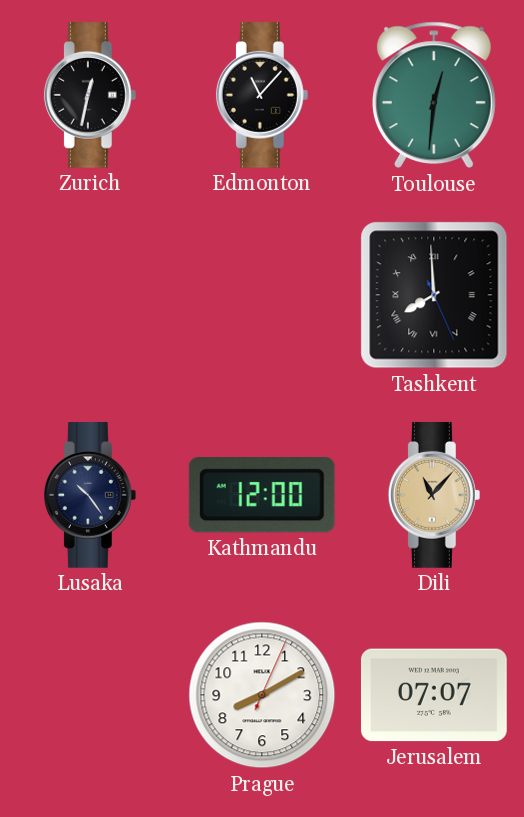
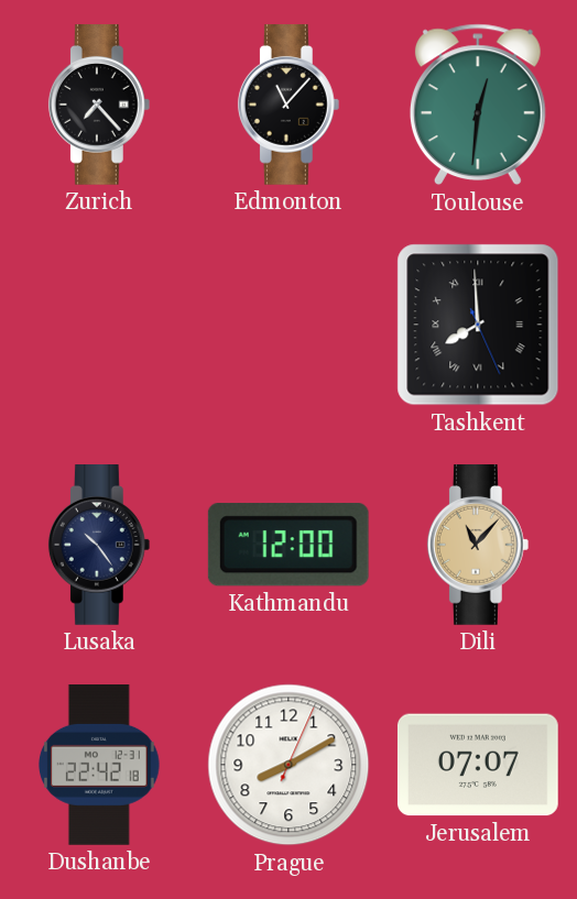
Zurich: 12:32 -> 7:23 (99, 106)
Dushanbe: none -> 22:42 (100, 766)
